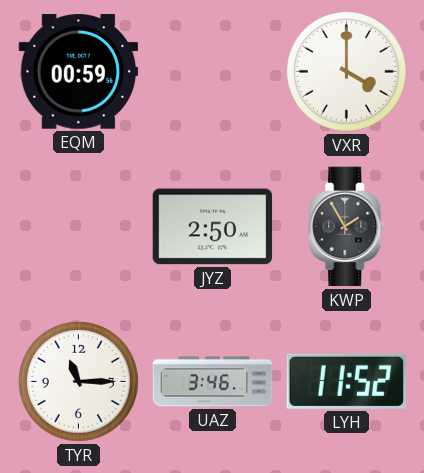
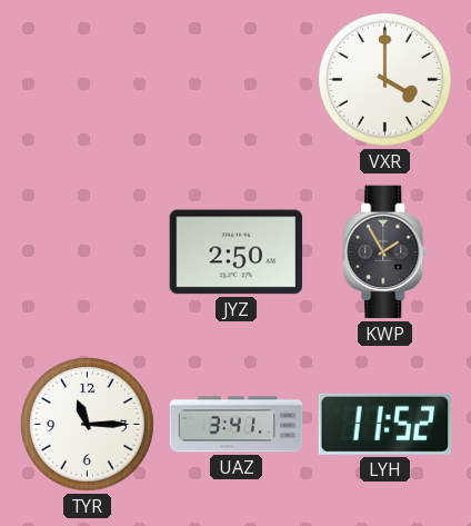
EQM: 00:59 -> none (79, 72)
UAZ: 3:46 -> 3:41 (237, 425)
